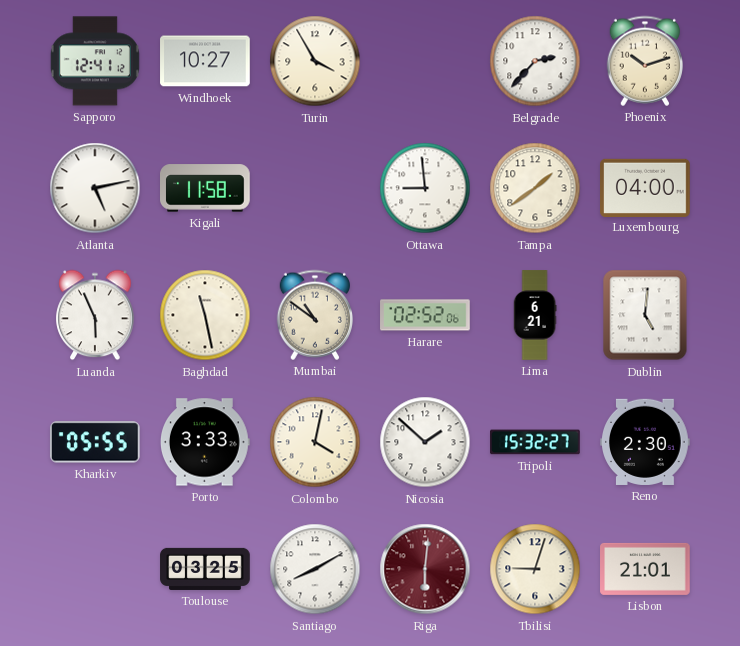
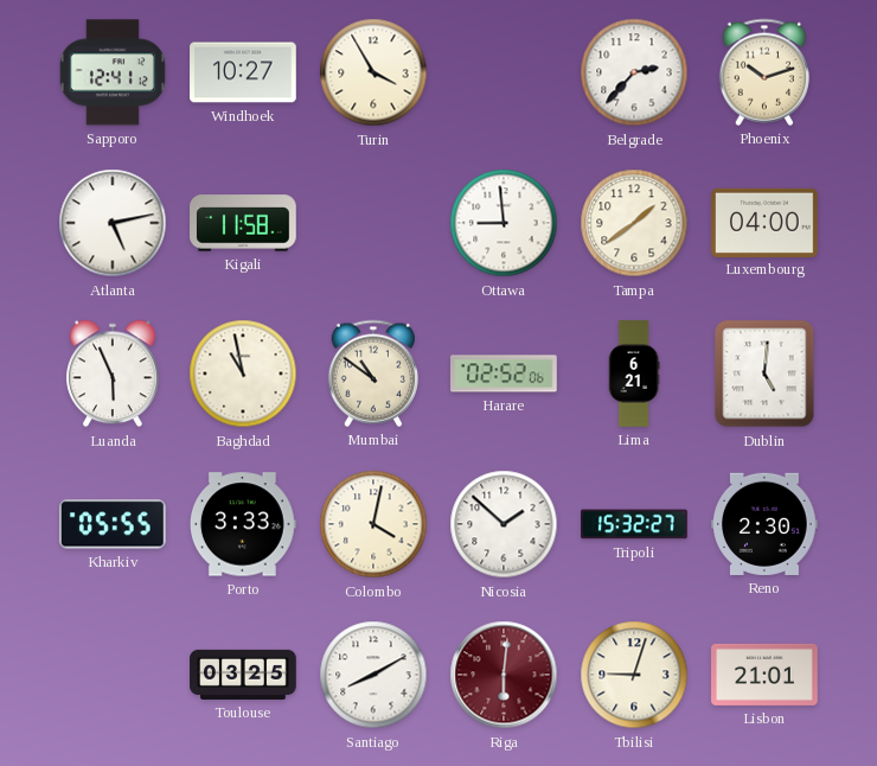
Baghdad: 11:28 -> 10:58 (243, 374)
